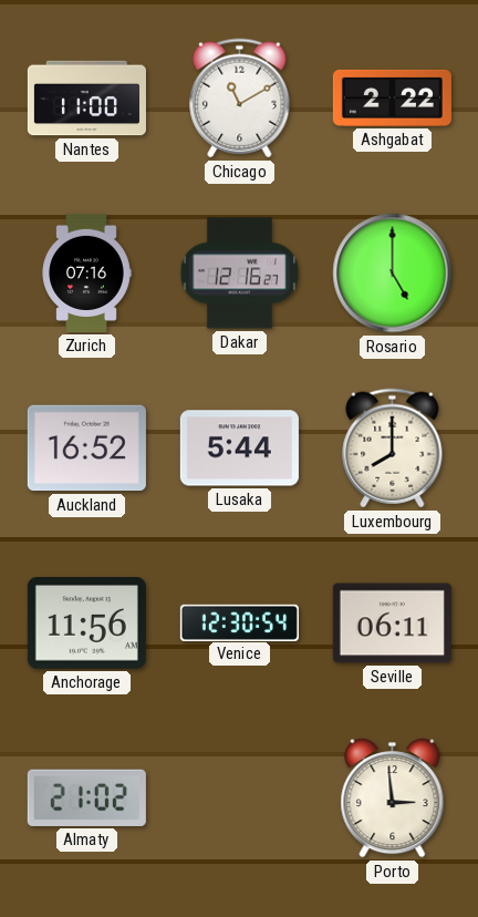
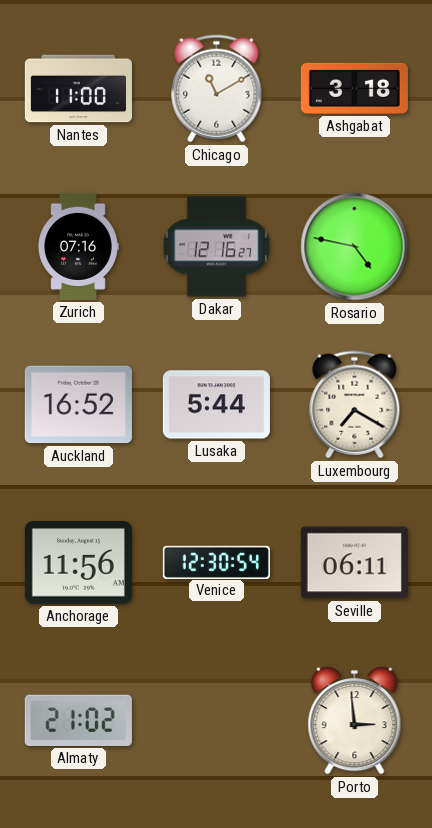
Ashgabat: 2:22 -> 3:18 (354, 88)
Rosario: 5:00 -> 4:47 (355, 247)
Luxembourg: 8:00 -> 7:20 (355, 405)
